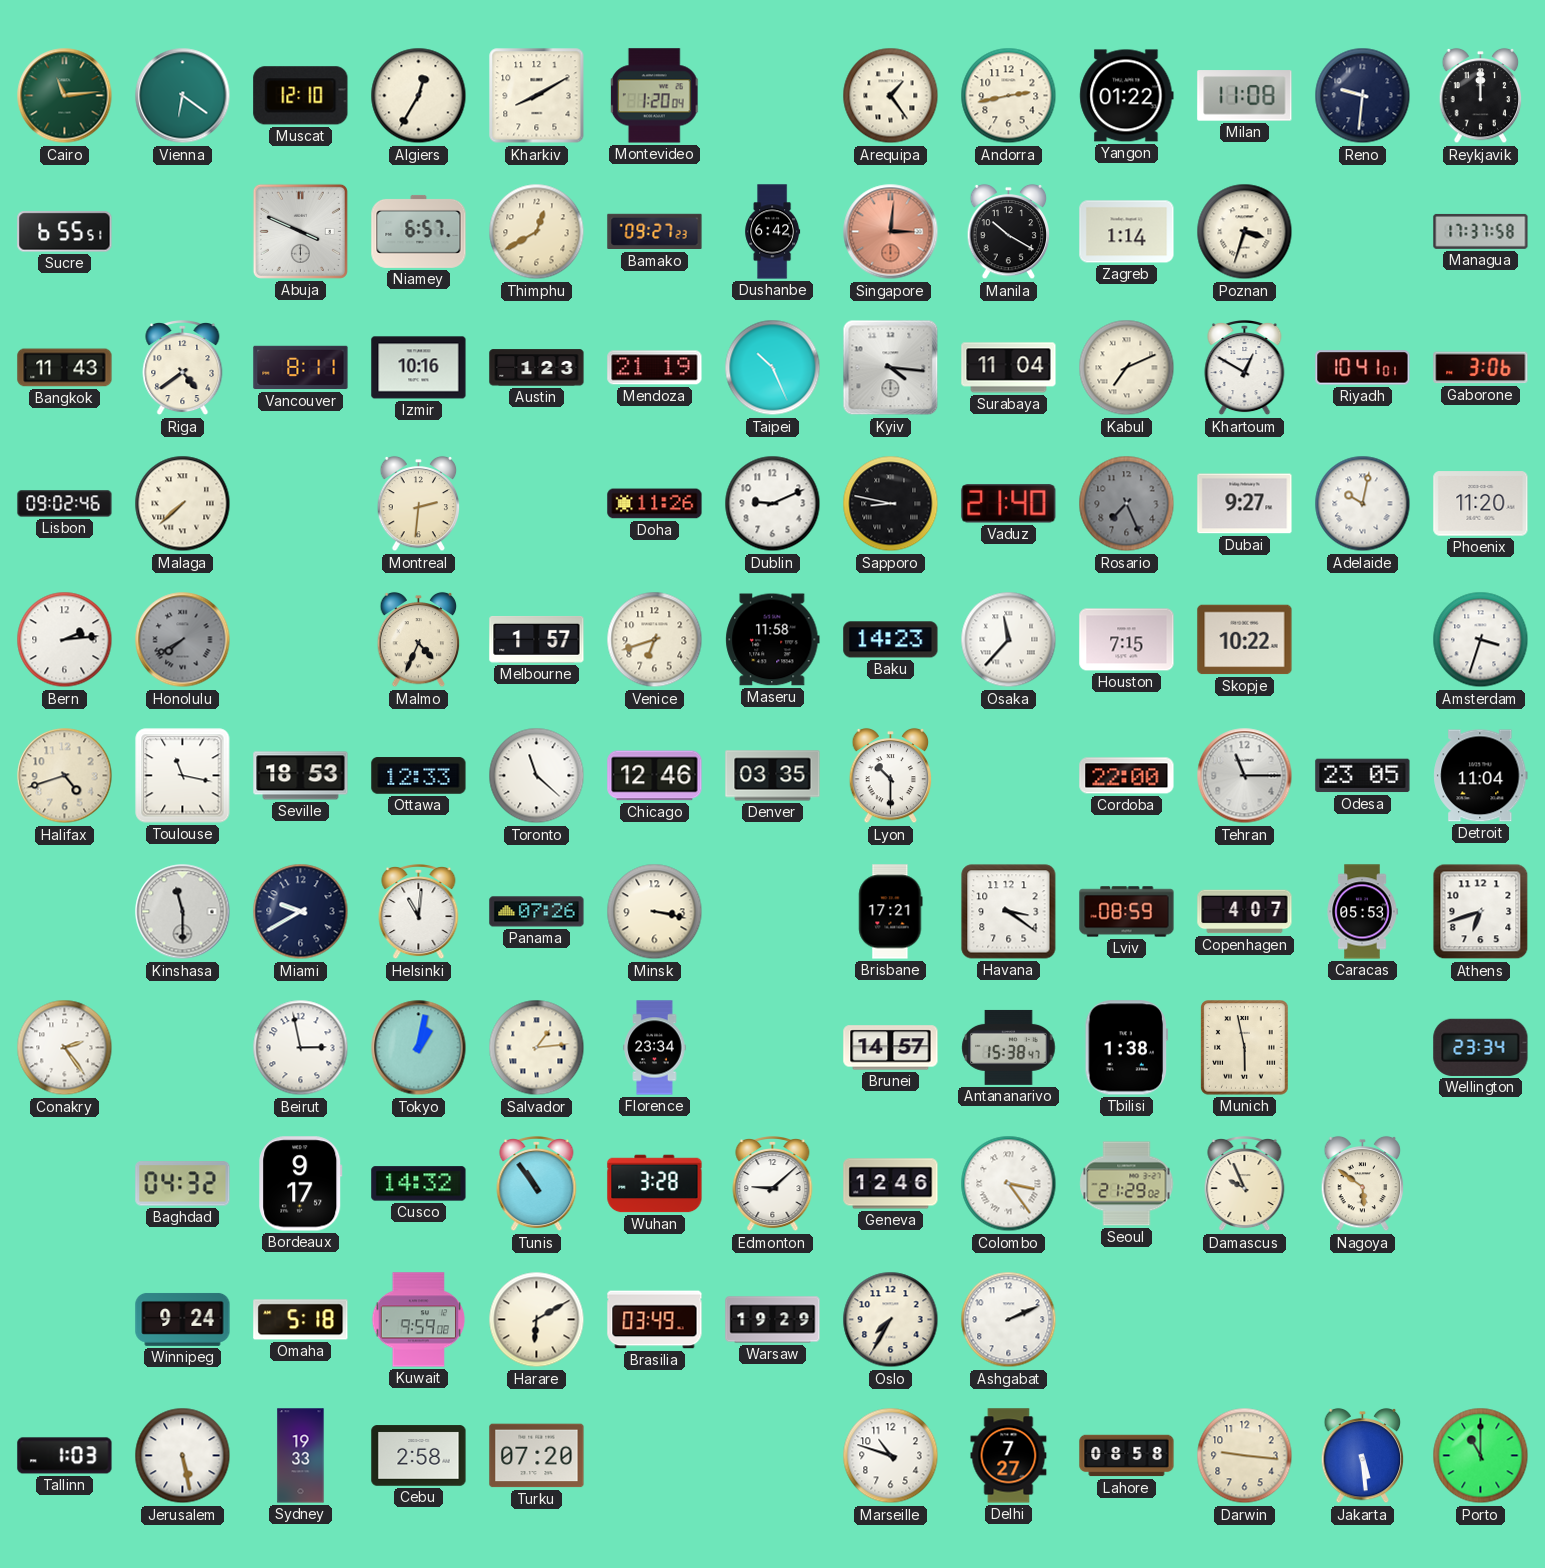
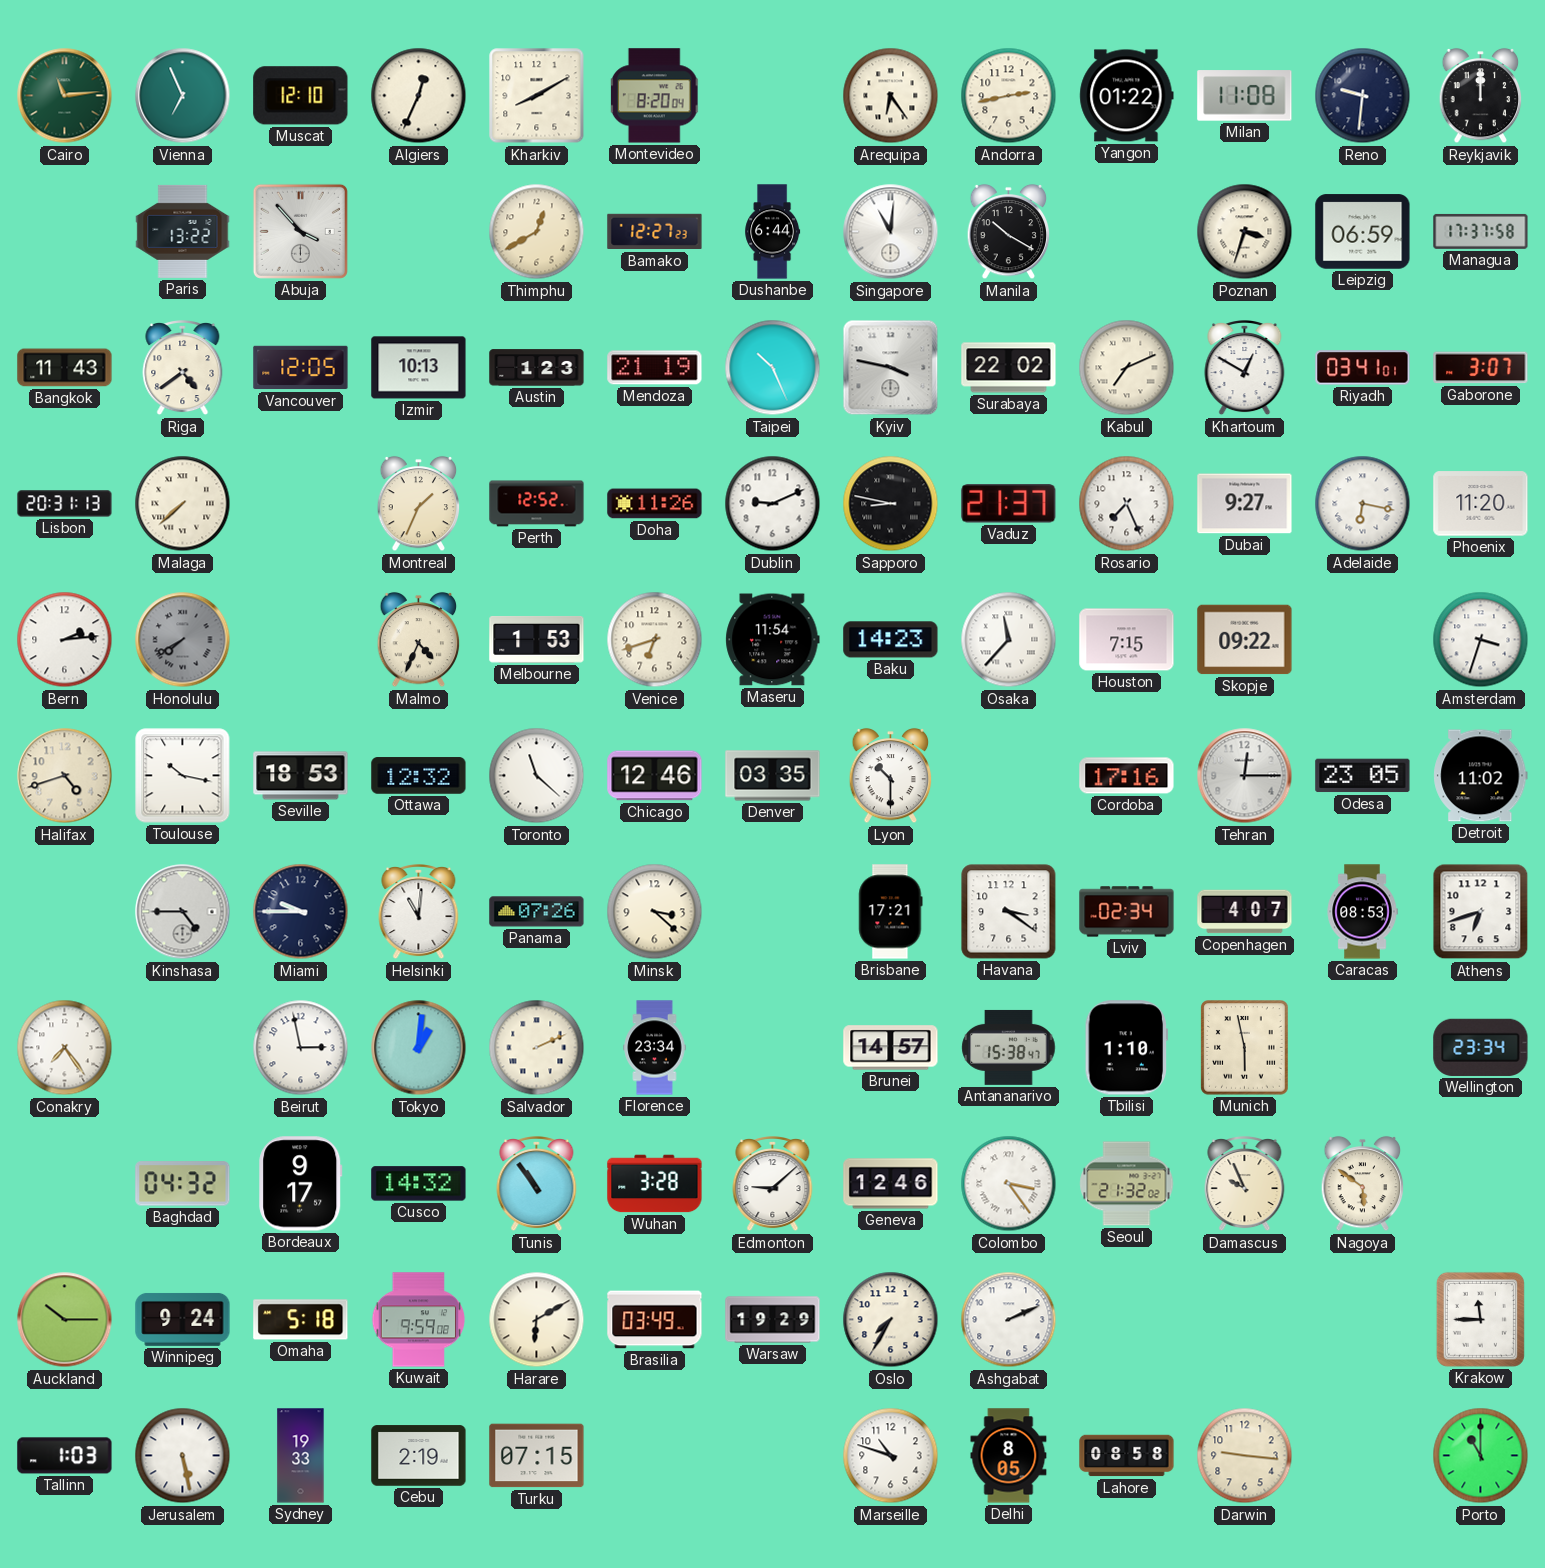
Vienna: 6:21 -> 6:56 (183, 96)
Algiers: 12:35 -> 12:34 (419, 96)
Montevideo: 1:20 -> 8:20 (654, 96)
Arequipa: 1:24 -> 6:24 (891, 96)
Sucre: 6:55 -> none (65, 232)
Paris: none -> 13:22 (183, 231)
Abuja: 3:49 -> 3:53 (300, 231)
Niamey: 6:57 -> none (419, 231)
Bamako: 09:27 -> 12:27 (655, 232)
Dushanbe: 6:42 -> 6:44 (773, 232)
Singapore: 3:01 -> 11:01 (891, 232)
Singapore dial: salmon -> white (891, 232)
Zagreb: 1:14 -> none (1127, 232)
Leipzig: none -> 06:59 (1363, 232)
Vancouver: 8:11 -> 12:05 (301, 368)
Izmir: 10:16 -> 10:13 (419, 368)
Kyiv: 4:16 -> 3:47 (891, 368)
Surabaya: 11:04 -> 22:02 (1009, 368)
Riyadh: 10:41 -> 03:41 (1363, 368)
Gaborone: 3:06 -> 3:07 (1481, 368)
Lisbon: 09:02 -> 20:31 (65, 504)
Montreal: 2:31 -> 1:34 (419, 504)
Perth: none -> 12:52 (537, 504)
Vaduz: 21:40 -> 21:37 (1009, 504)
Rosario dial: grey -> white (1127, 504)
Adelaide: 10:02 -> 6:17 (1363, 504)
Melbourne: 1:57 -> 1:53 (537, 640)
Maseru: 11:58 -> 11:54 (773, 640)
Skopje: 10:22 -> 09:22 (1245, 640)
Toulouse: 11:17 -> 10:17 (183, 776)
Ottawa: 12:33 -> 12:32 (419, 776)
Cordoba: 22:00 -> 17:16 (1127, 776)
Tehran: 11:15 -> 12:15 (1245, 776)
Detroit: 11:04 -> 11:02 (1481, 776)
Kinshasa: 11:30 -> 4:45 (183, 912)
Miami: 9:40 -> 9:45 (301, 912)
Minsk: 3:17 -> 3:22 (655, 912)
Lviv: 08:59 -> 02:34 (1127, 912)
Caracas: 05:53 -> 08:53 (1362, 912)
Conakry: 2:24 -> 7:24 (65, 1048)
Tokyo: 1:02 -> 1:01 (419, 1048)
Salvador: 1:14 -> 2:11 (537, 1048)
Tbilisi: 1:38 -> 1:10 (1127, 1048)
Seoul: 21:29 -> 21:32 (1127, 1184)
Auckland: none -> 10:15 (65, 1320)
Krakow: none -> 11:45 (1480, 1319)
Cebu: 2:58 -> 2:19 (419, 1456)
Turku: 07:20 -> 07:15 (537, 1456)
Delhi: 7:27 -> 8:05 (1009, 1456)
Jakarta: 5:29 -> none (1363, 1456)
